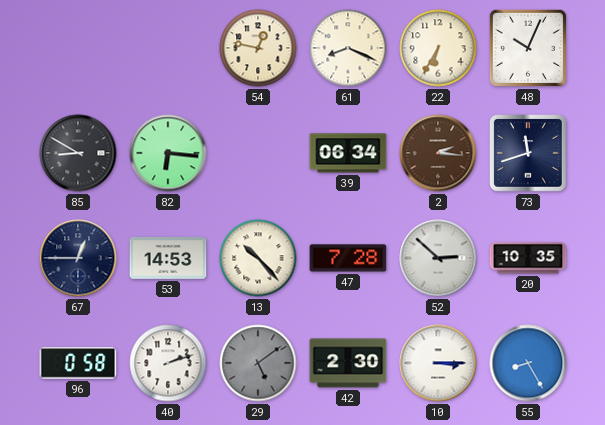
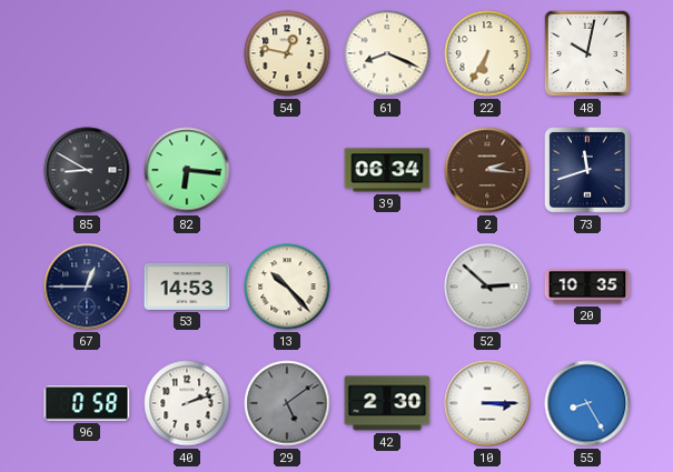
48: 10:04 -> 10:02 (587, 53)
47: 7:28 -> none (348, 258)
